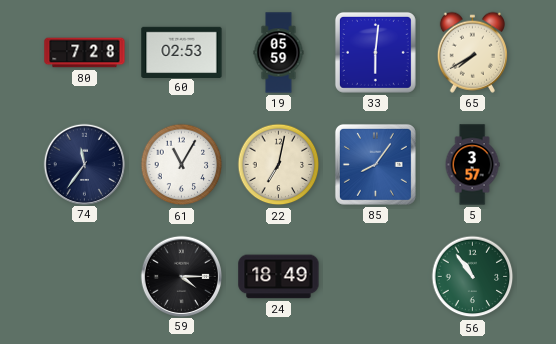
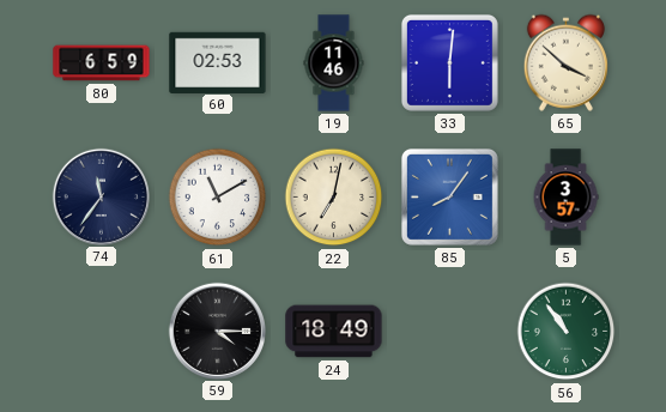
80: 7:28 -> 6:59 (102, 63)
19: 05:59 -> 11:46 (334, 63)
65: 7:40 -> 3:52 (565, 62)
61: 11:05 -> 11:10 (218, 198)
